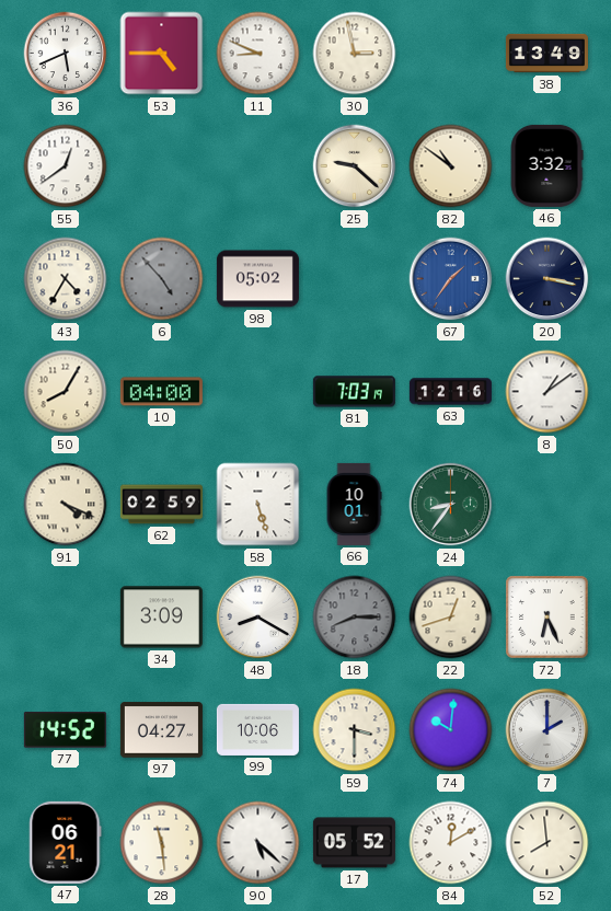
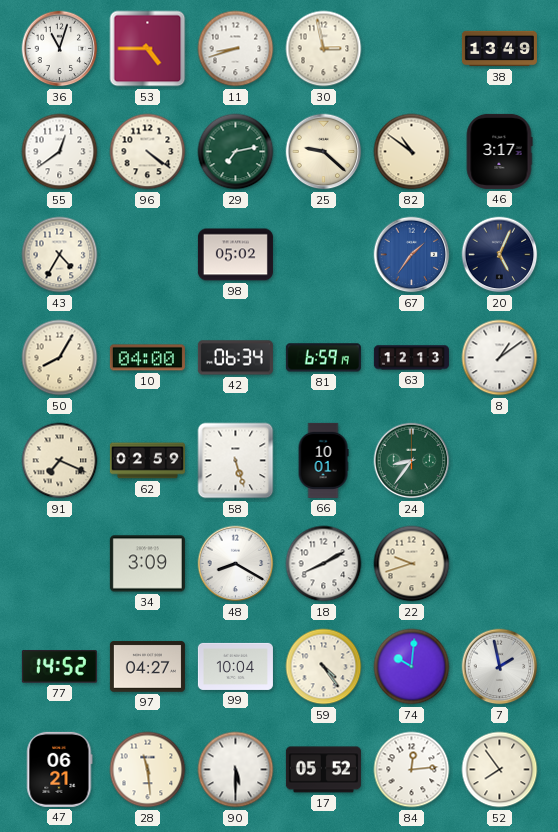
36: 5:41 -> 11:03 (60, 49)
11: 8:49 -> 8:42 (236, 49)
96: none -> 4:21 (148, 152)
29: none -> 7:13 (236, 152)
46: 3:32 -> 3:17 (499, 151)
6: 4:53 -> none (162, 279)
20: 3:17 -> 5:04 (500, 255)
42: none -> 06:34 (235, 358)
81: 7:03 -> 6:59 (323, 358)
63: 12:16 -> 12:13 (411, 358)
91: 4:19 -> 7:19 (60, 461)
18: 8:15 -> 8:10 (324, 564)
18 dial: grey -> white (324, 564)
22: 12:42 -> 9:42 (412, 564)
72: 6:26 -> none (547, 618)
99: 10:06 -> 10:04 (235, 666)
59: 3:30 -> 4:24 (324, 667)
7: 2:00 -> 1:58 (500, 667)
90: 5:22 -> 5:30 (236, 770)
84: 12:10 -> 12:14 (412, 770)
52: 7:59 -> 7:54 (500, 770)
